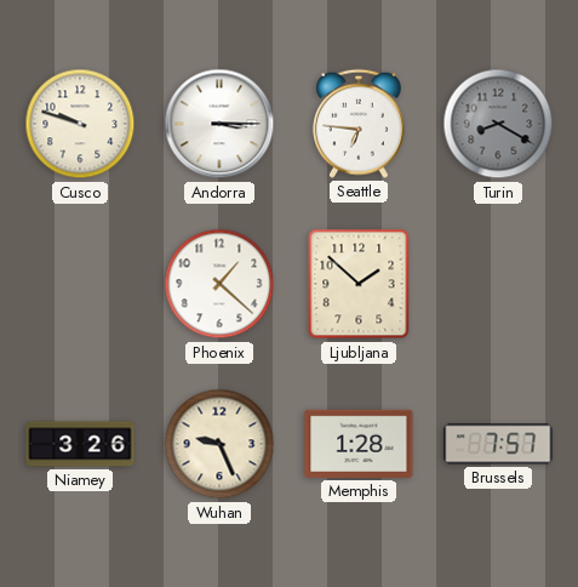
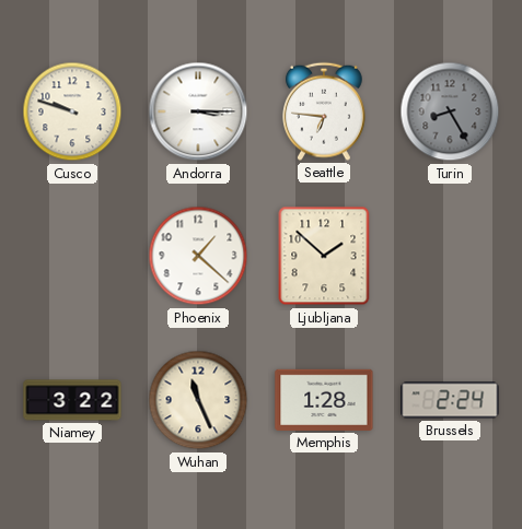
Turin: 8:20 -> 8:25 (450, 111)
Niamey: 3:26 -> 3:22 (72, 400)
Wuhan: 9:26 -> 11:26 (198, 400)
Brussels: 7:57 -> 2:24 (450, 400)
